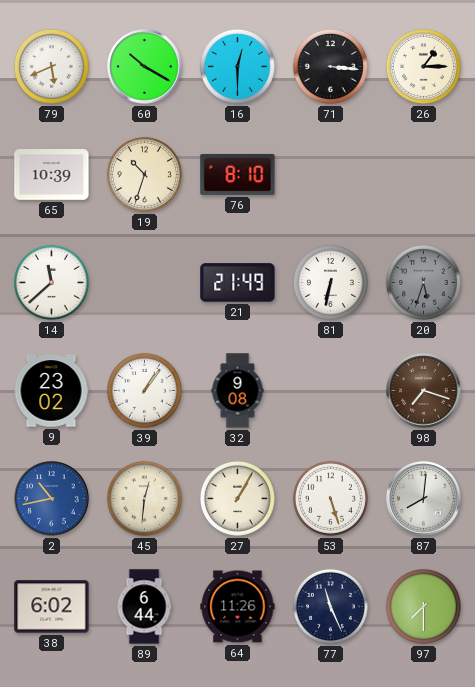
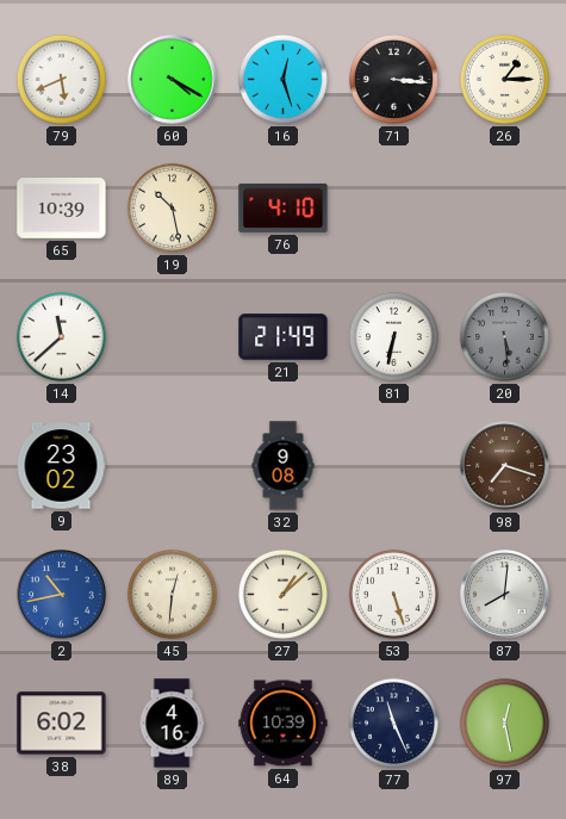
60: 10:20 -> 4:20 (173, 80)
16: 12:30 -> 12:27 (282, 79)
19: 10:33 -> 10:28 (172, 207)
76: 8:10 -> 4:10 (284, 207)
20: 5:33 -> 5:29 (504, 336)
39: 1:06 -> none (144, 390)
27: 1:05 -> 1:08 (282, 594)
89: 6:44 -> 4:16 (172, 724)
64: 11:26 -> 10:39 (284, 724)
97: 7:30 -> 12:28 (504, 722)
